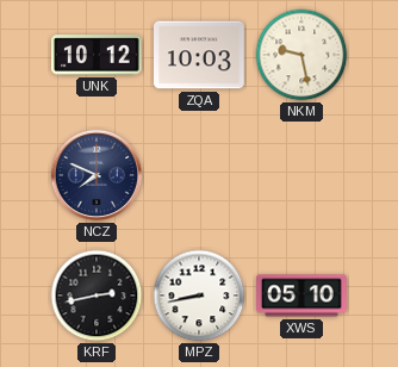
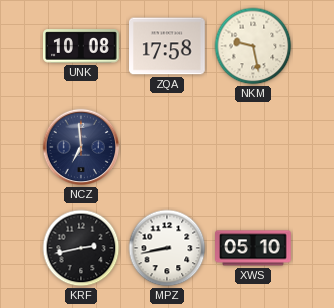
UNK: 10:12 -> 10:08 (82, 46)
ZQA: 10:03 -> 17:58 (168, 46)
NCZ: 7:49 -> 6:59 (81, 147)
